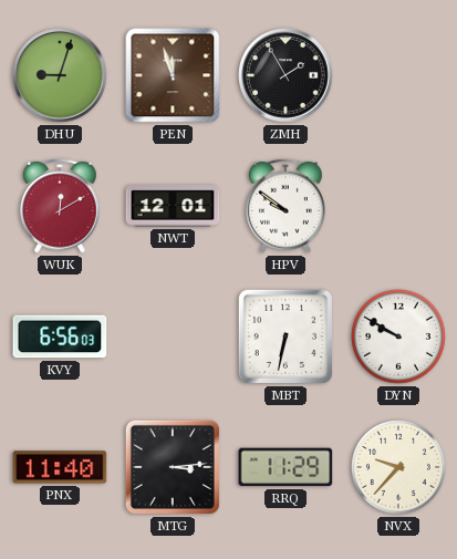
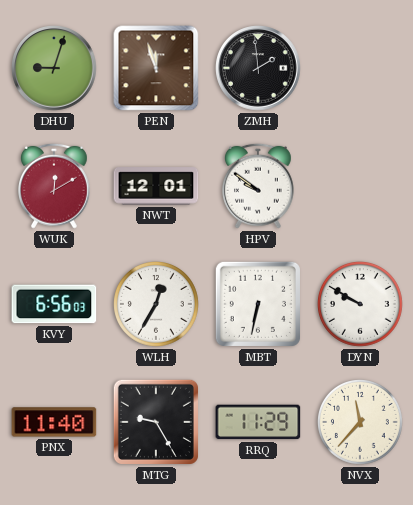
ZMH: 1:55 -> 1:59 (258, 68)
WLH: none -> 12:35 (157, 305)
MTG: 3:14 -> 9:25 (156, 422)
NVX: 9:37 -> 11:37 (361, 423)
